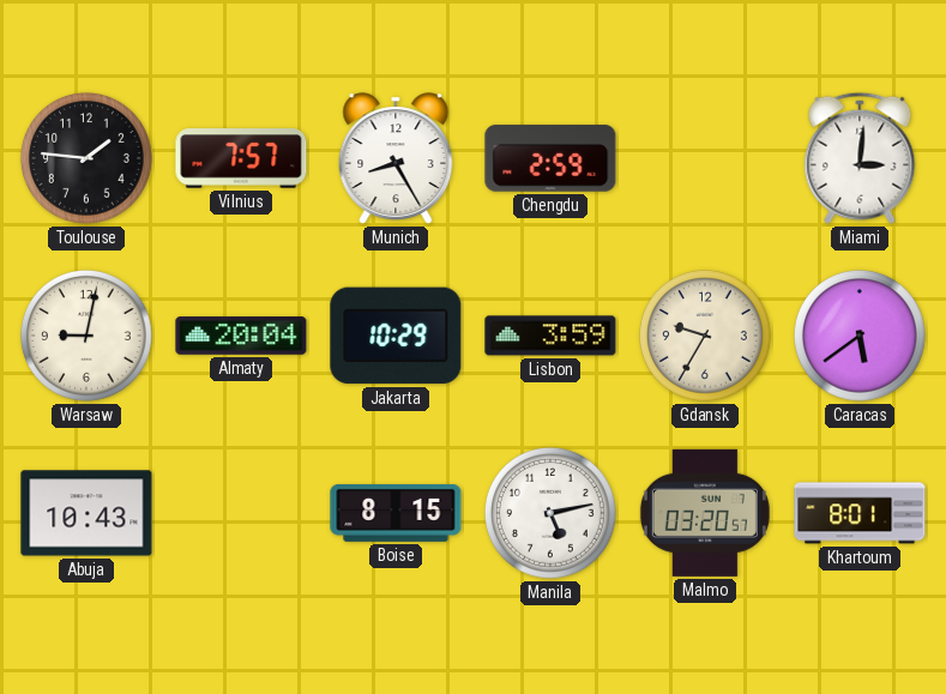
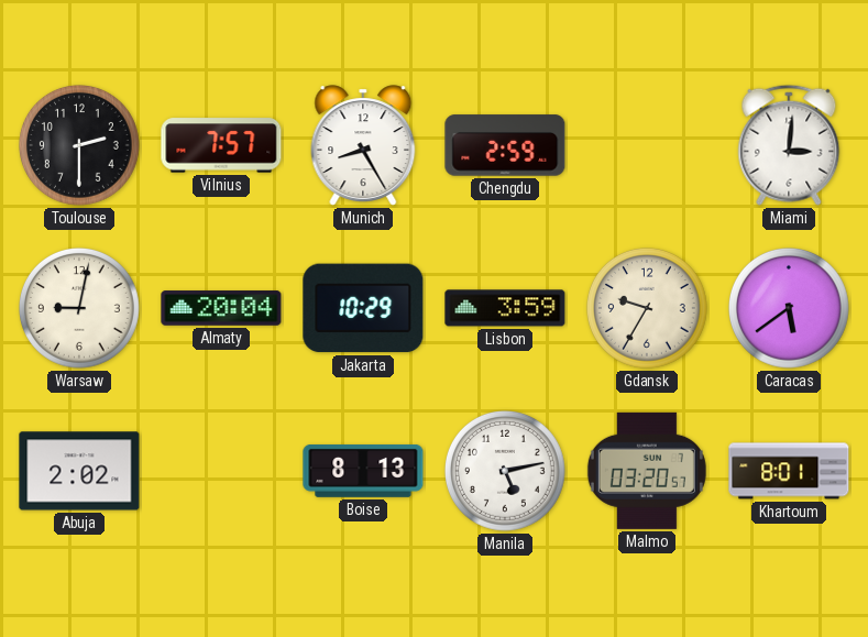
Toulouse: 1:46 -> 2:30 (80, 146)
Abuja: 10:43 -> 2:02 (79, 471)
Boise: 8:15 -> 8:13 (363, 472)
